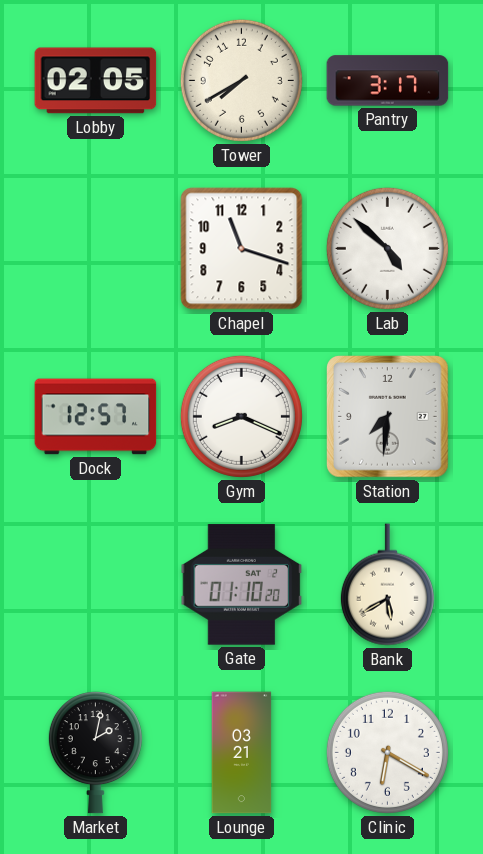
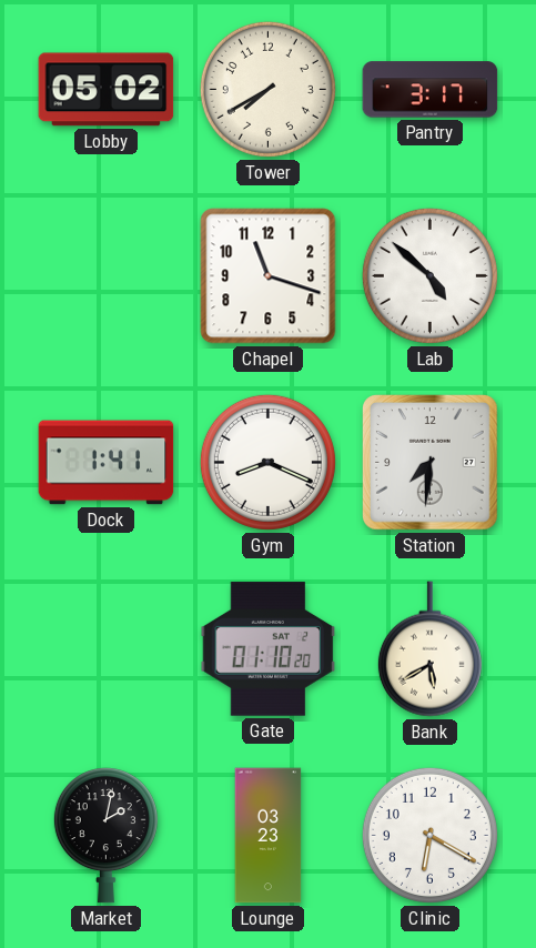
Lobby: 02:05 -> 05:02 (107, 90)
Dock: 12:57 -> 1:41 (107, 463)
Lounge: 03:21 -> 03:23 (269, 836)
